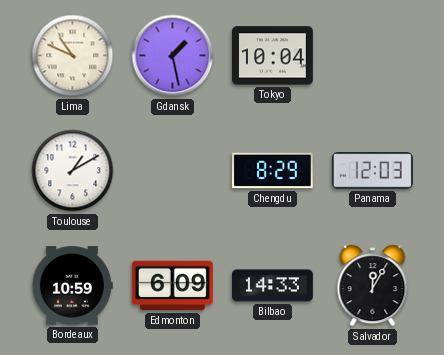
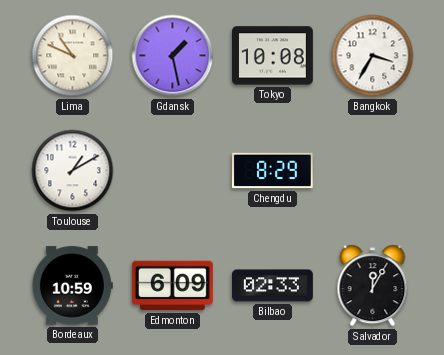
Tokyo: 10:04 -> 10:08 (272, 56)
Bangkok: none -> 3:35 (373, 56)
Panama: 12:03 -> none (372, 171)
Bilbao: 14:33 -> 02:33 (272, 286)
